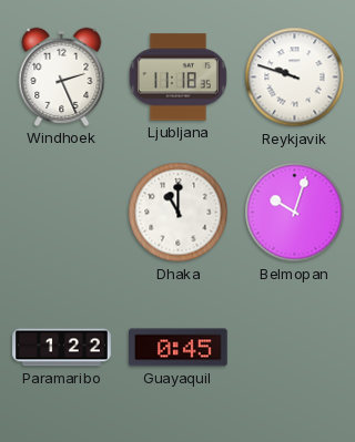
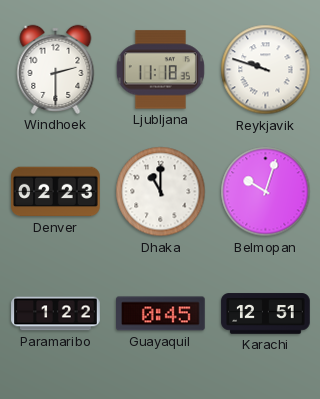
Windhoek: 2:26 -> 2:30 (56, 69)
Denver: none -> 02:23 (56, 192)
Karachi: none -> 12:51 (266, 314)
